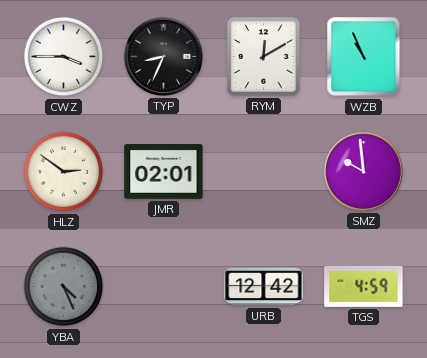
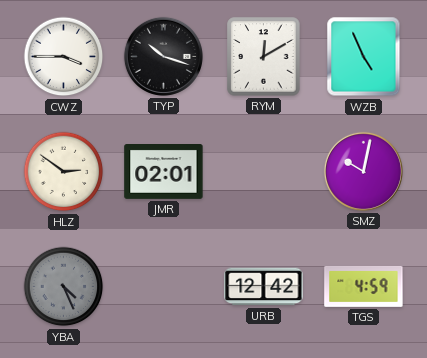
TYP: 8:34 -> 10:18 (163, 56)
WZB: 10:56 -> 4:56 (364, 57)
SMZ: 9:59 -> 10:02 (363, 171)
